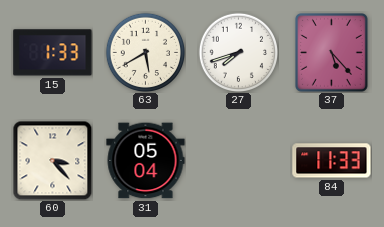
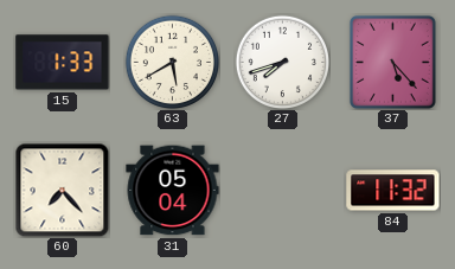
60: 3:23 -> 7:23 (62, 190)
84: 11:33 -> 11:32 (393, 191)
